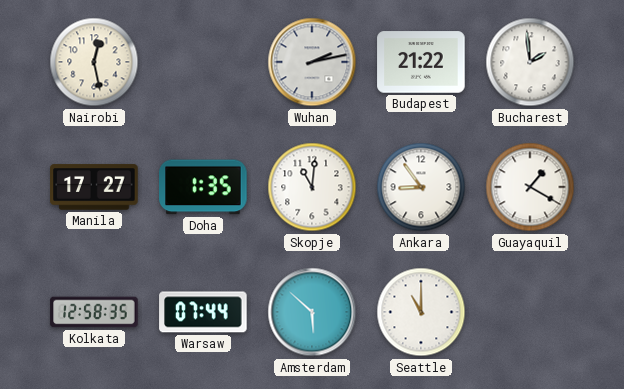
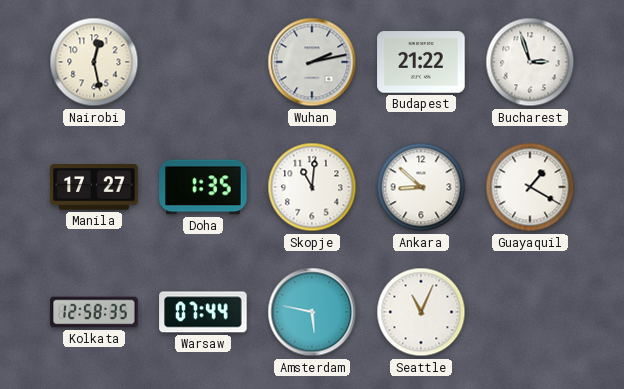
Bucharest: 1:59 -> 2:57 (530, 62)
Ankara: 8:54 -> 8:52 (421, 187)
Amsterdam: 5:52 -> 5:47 (312, 312)
Seattle: 11:00 -> 11:04 (421, 312)
